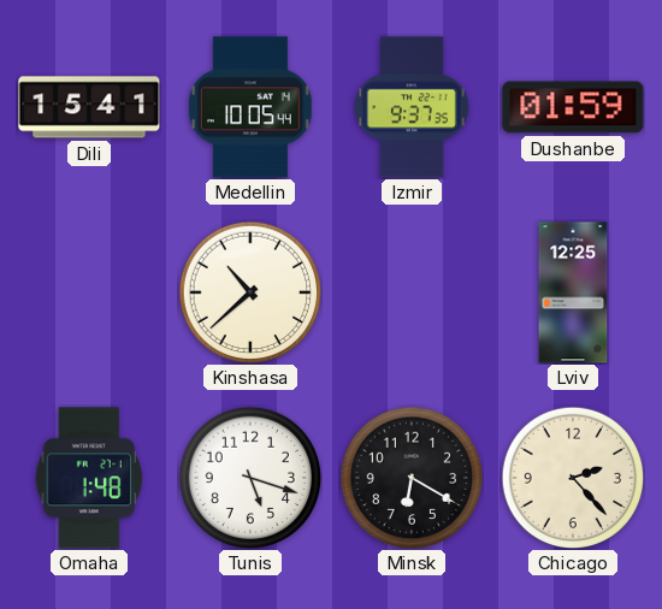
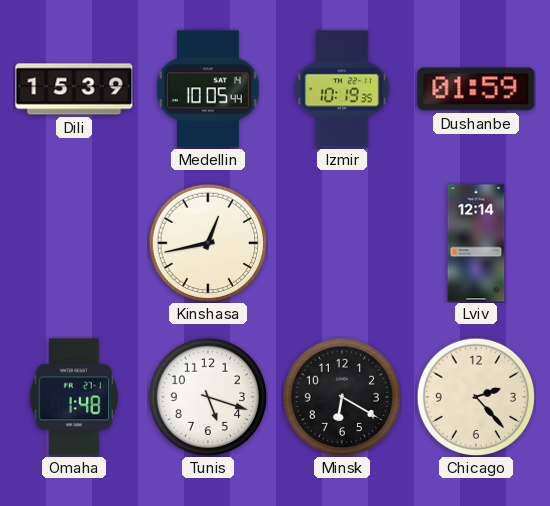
Dili: 15:41 -> 15:39 (74, 89)
Izmir: 9:37 -> 10:19 (342, 89)
Kinshasa: 10:38 -> 12:43 (208, 243)
Lviv: 12:25 -> 12:14 (476, 243)
